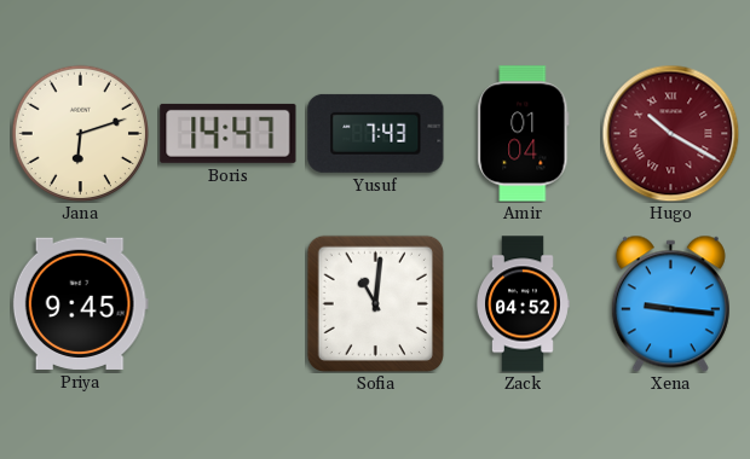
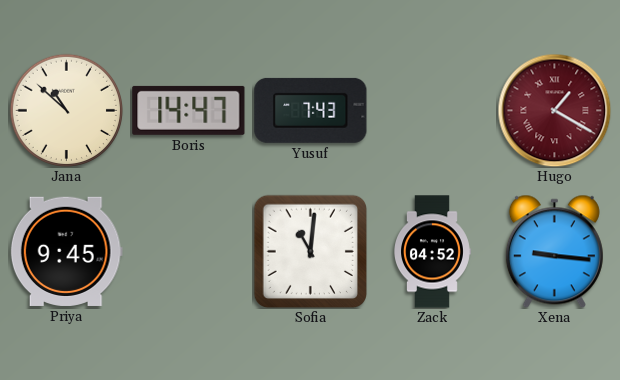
Jana: 6:12 -> 10:52 (66, 110)
Amir: 01:04 -> none (524, 134)
Hugo: 10:20 -> 1:20 (554, 110)
